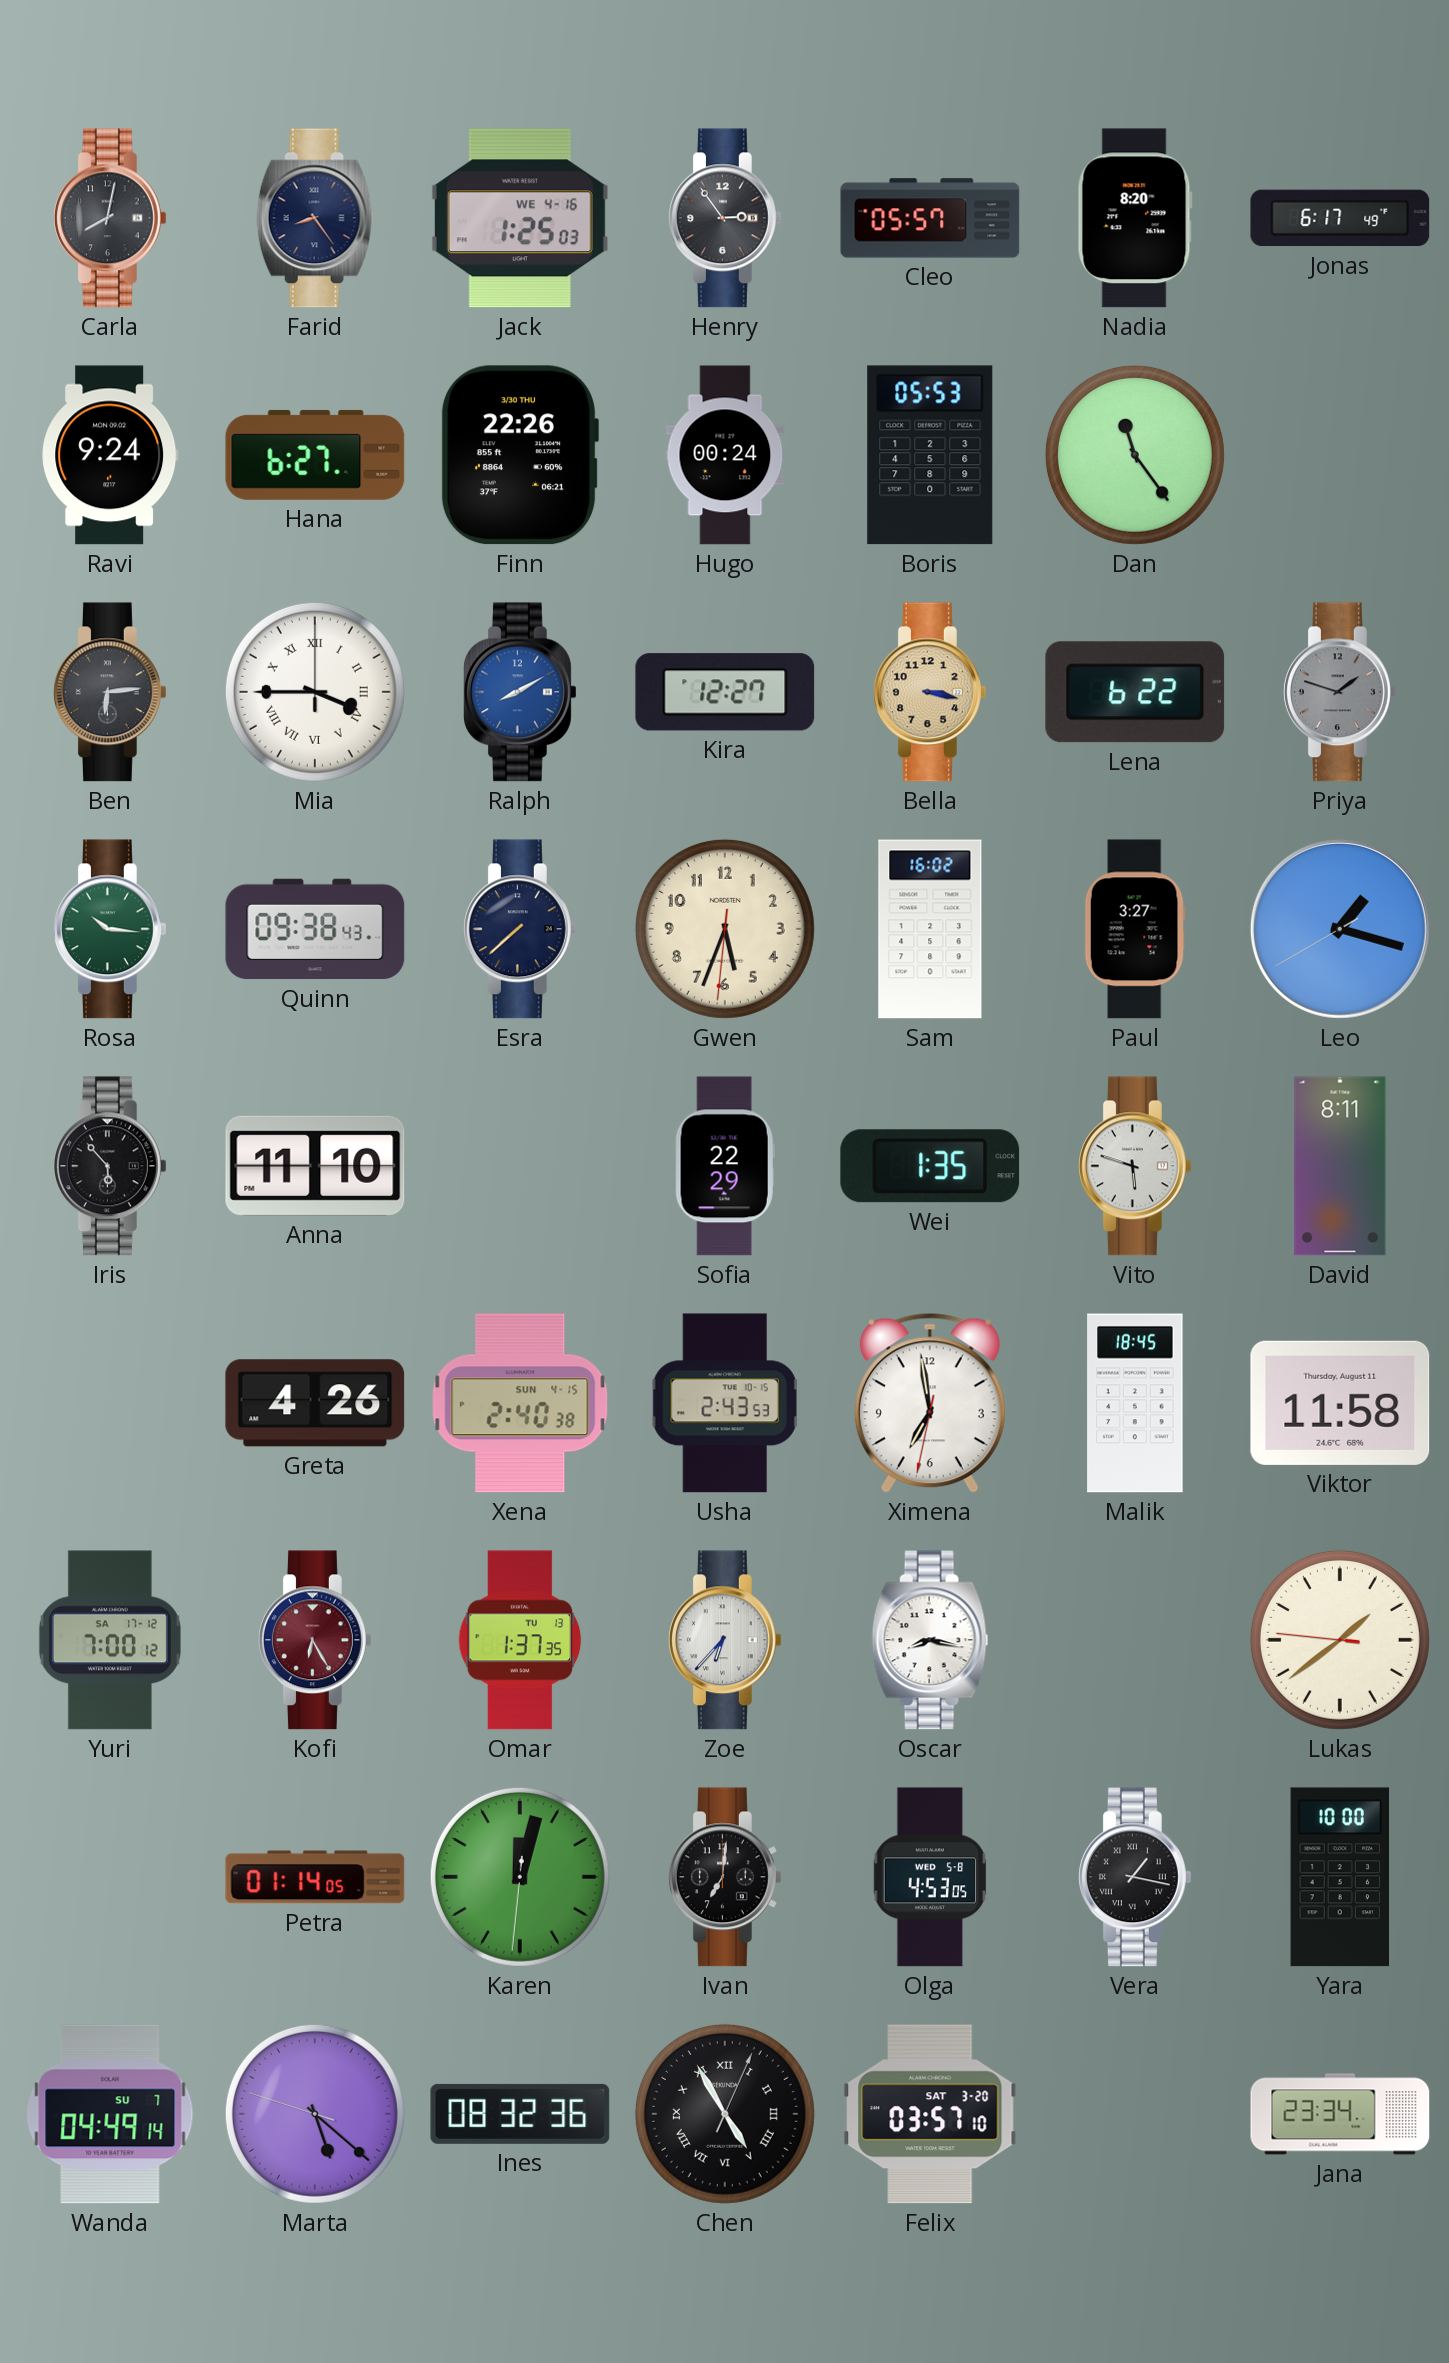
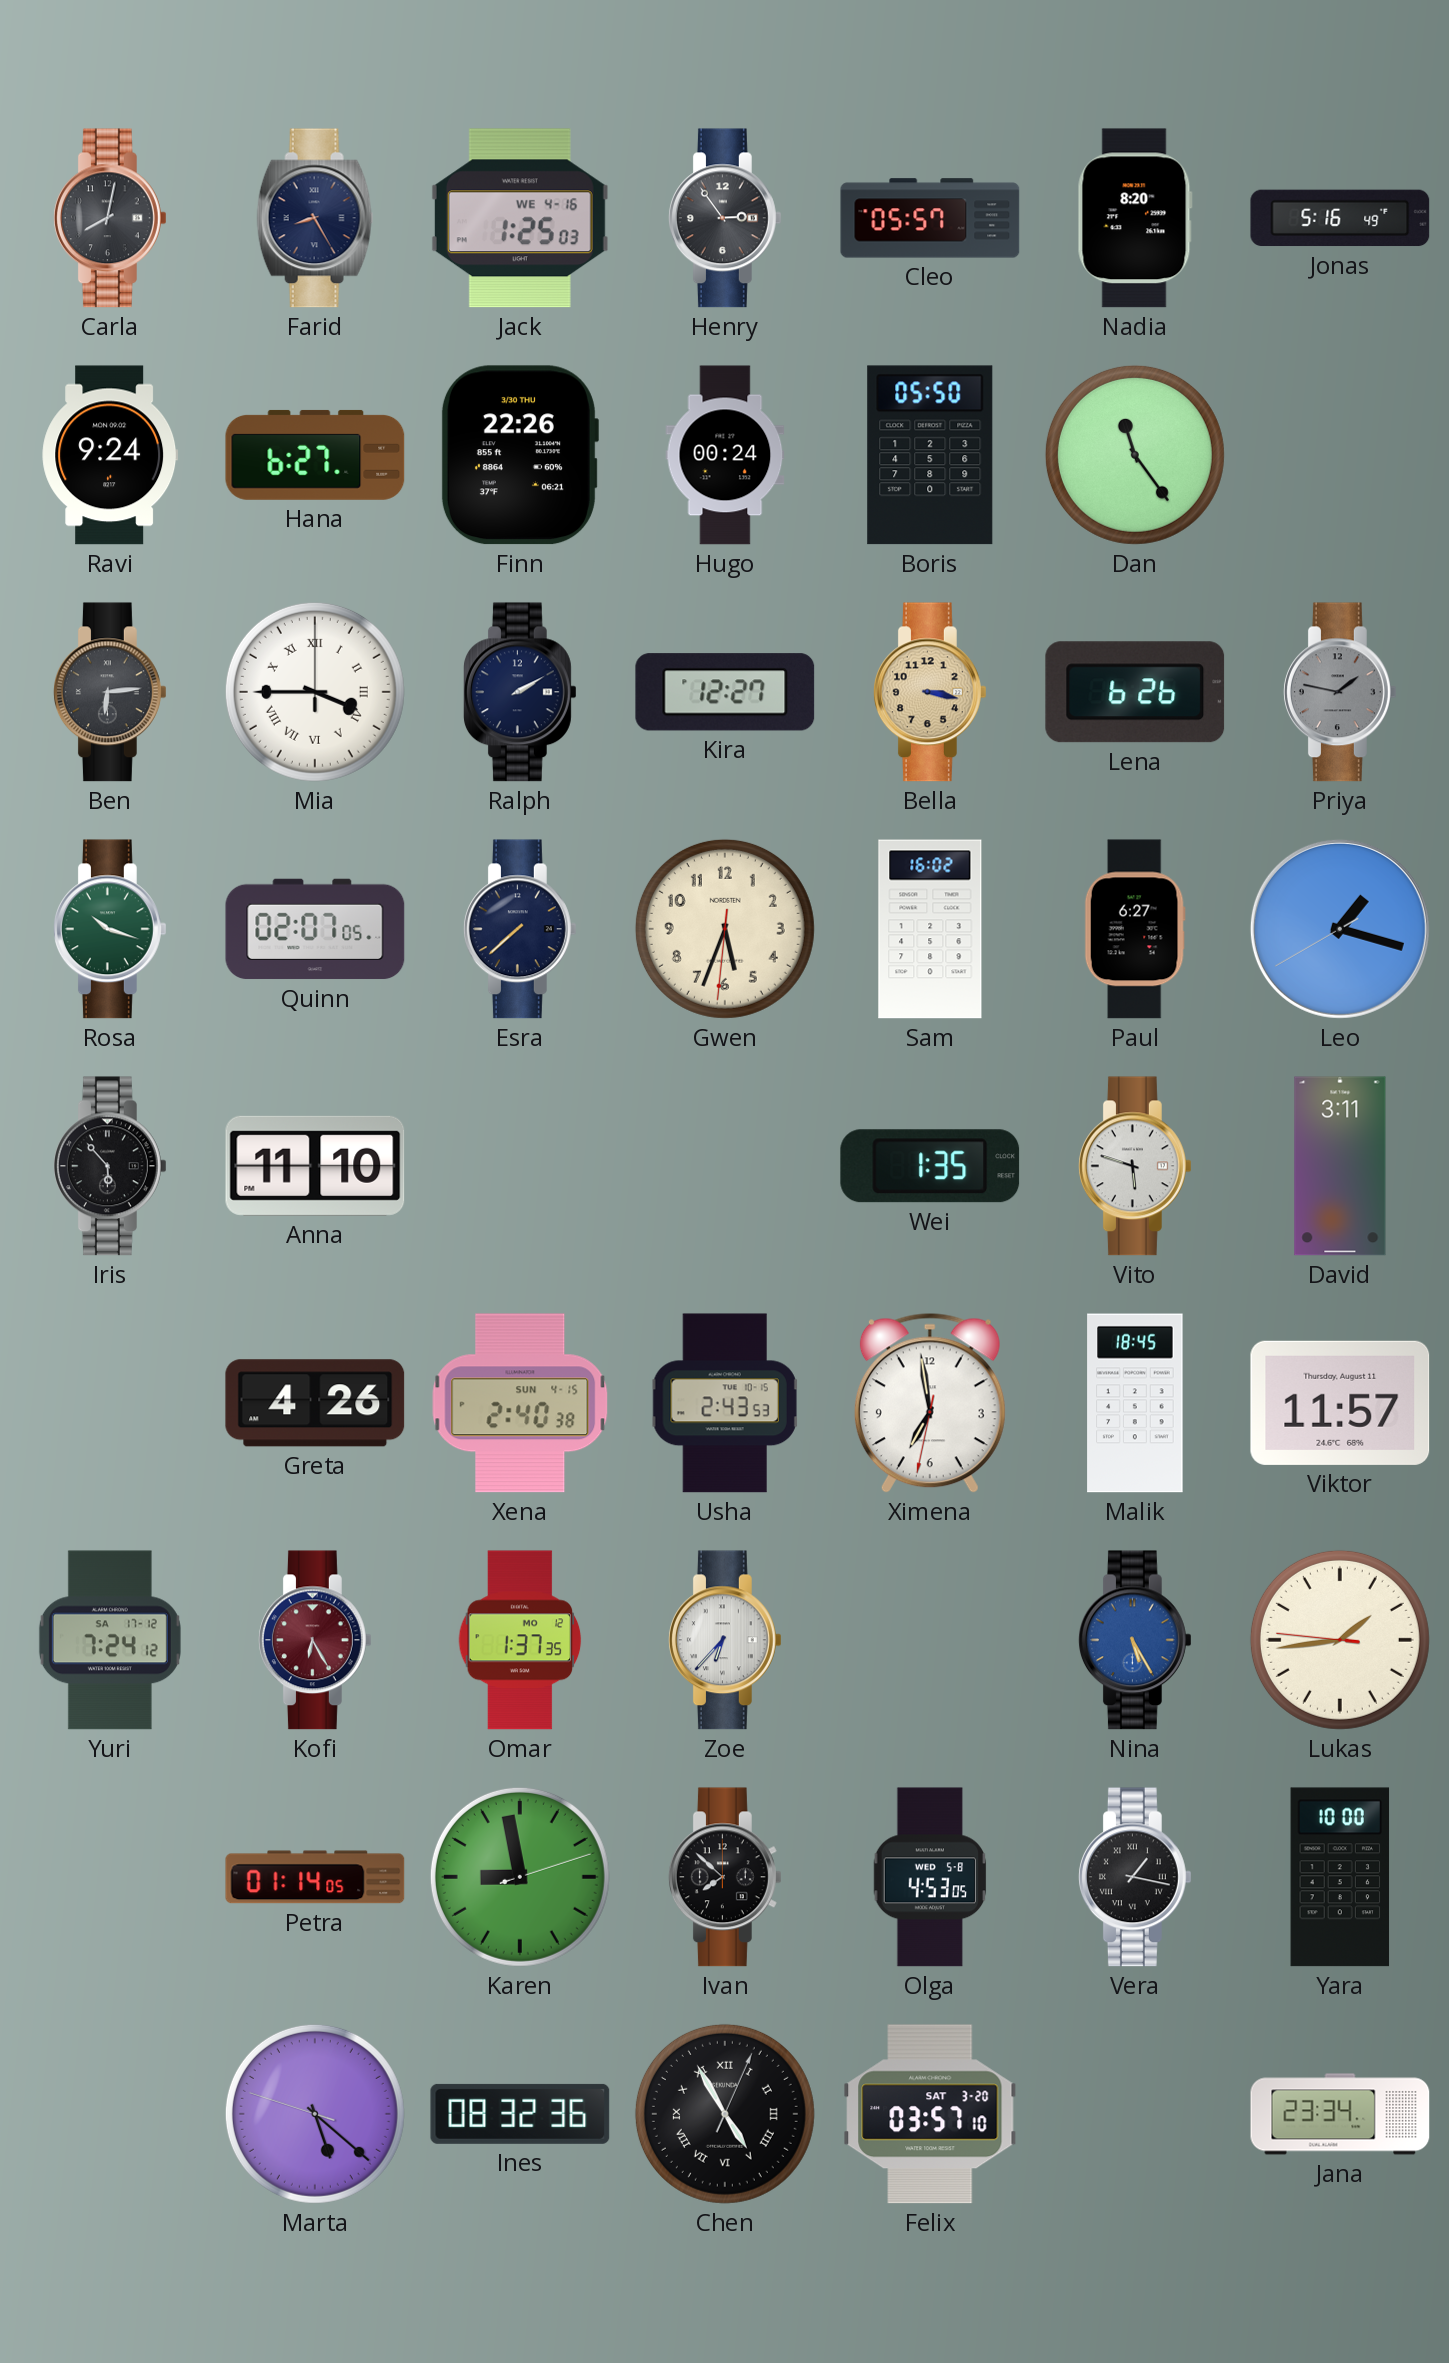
Farid: 8:24 -> 8:25 (315, 218)
Jonas: 6:17 -> 5:16 (1340, 218)
Boris: 05:53 -> 05:50 (930, 455)
Ralph: 8:10 -> 2:10 (520, 692)
Ralph dial: blue -> navy (520, 692)
Lena: 6:22 -> 6:26 (1135, 692)
Priya: 1:48 -> 1:47 (1340, 692)
Rosa: 10:16 -> 10:18 (110, 929)
Quinn: 09:38 -> 02:07 (315, 929)
Paul: 3:27 -> 6:27 (1135, 929)
Sofia: 22:29 -> none (725, 1166)
David: 8:11 -> 3:11 (1340, 1166)
Viktor: 11:58 -> 11:57 (1340, 1403)
Yuri: 7:00 -> 7:24 (110, 1640)
Omar date: TU 13 -> MO 12 (520, 1640)
Oscar: 8:17 -> none (930, 1640)
Nina: none -> 5:25 (1135, 1640)
Lukas: 1:38 -> 1:43 (1340, 1640)
Karen: 12:02 -> 8:58 (520, 1877)
Ivan: 7:01 -> 7:52 (725, 1877)
Wanda: 04:49 -> none (110, 2114)
